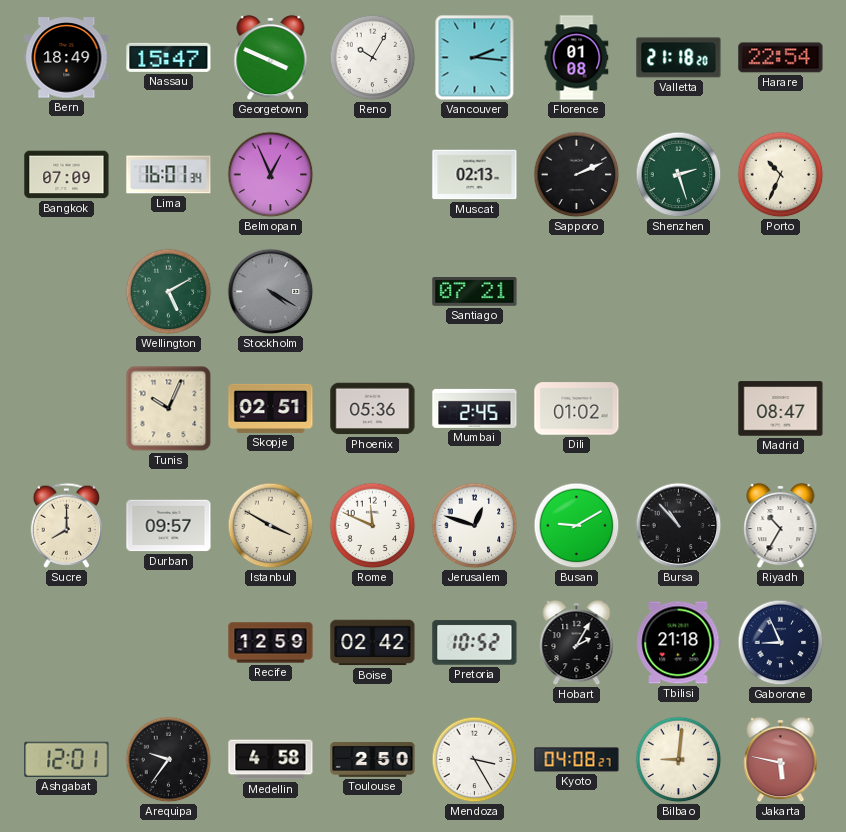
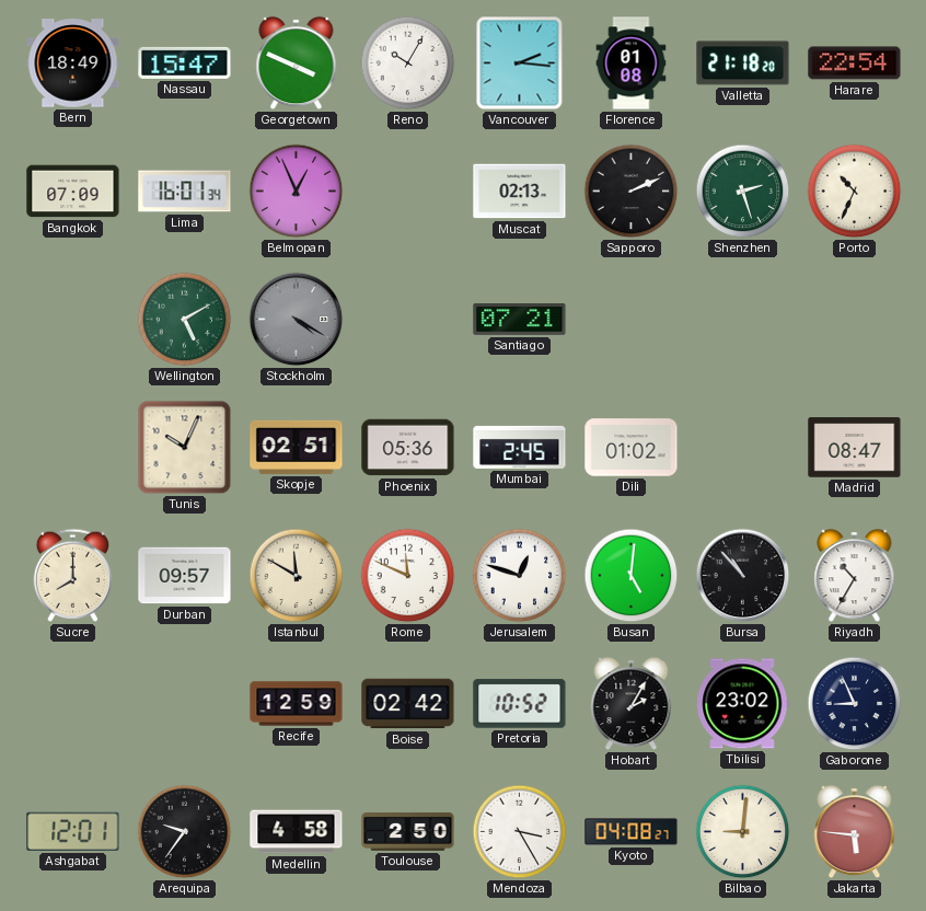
Istanbul: 3:50 -> 11:50 (297, 576)
Busan: 9:10 -> 5:01 (632, 576)
Tbilisi: 21:18 -> 23:02 (743, 704)
Jakarta: 5:47 -> 5:46 (855, 832)
